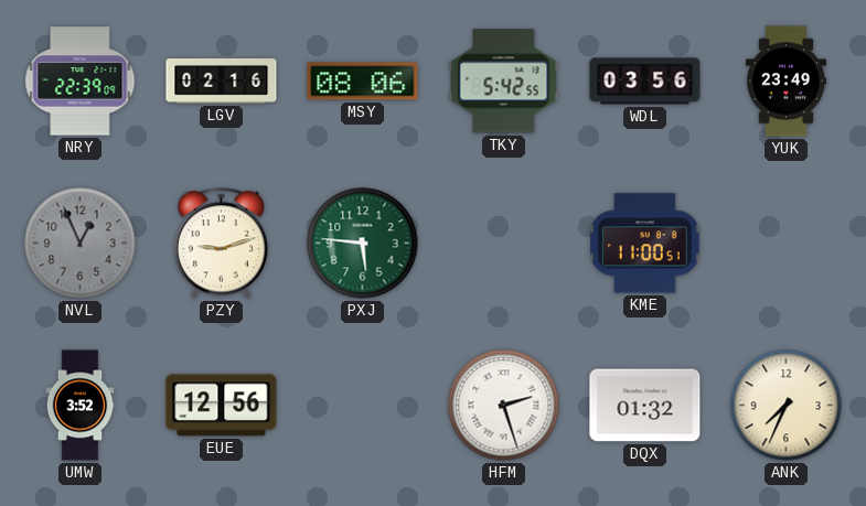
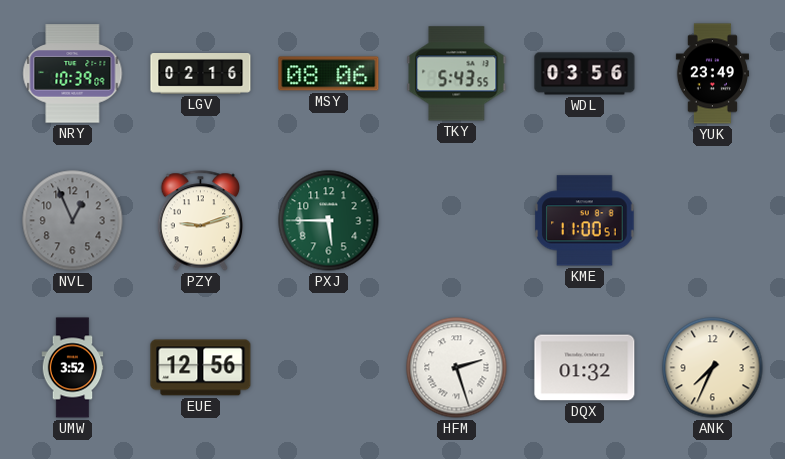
NRY: 22:39 -> 10:39 (73, 74)
TKY: 5:42 -> 5:43 (457, 74)
PXJ: 5:46 -> 5:45 (329, 221)
